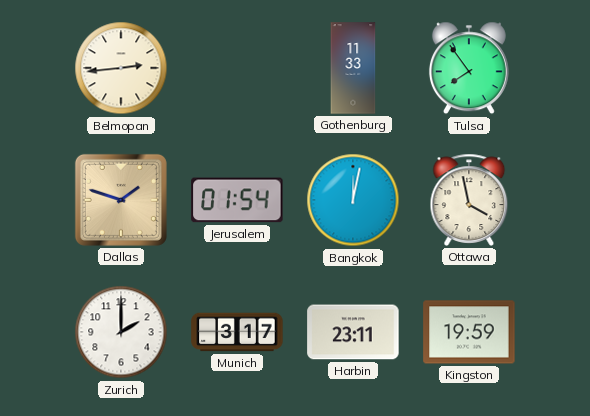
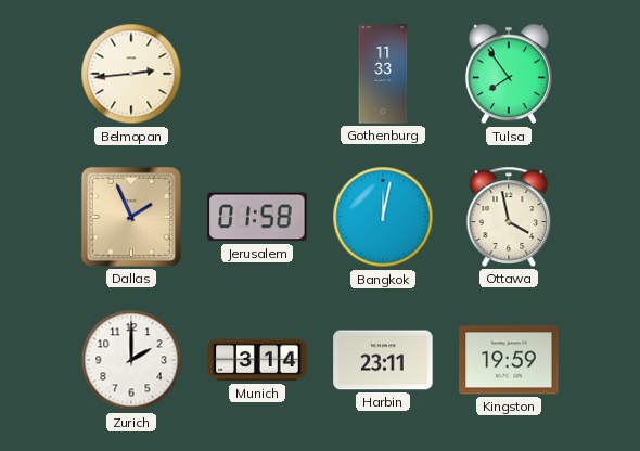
Dallas: 1:48 -> 1:56 (131, 217)
Jerusalem: 01:54 -> 01:58 (257, 217)
Munich: 3:17 -> 3:14 (257, 360)
